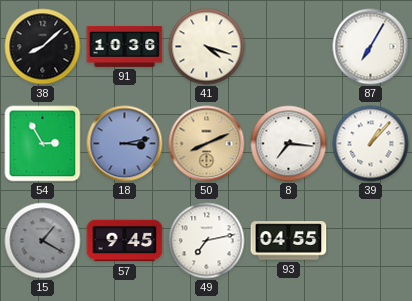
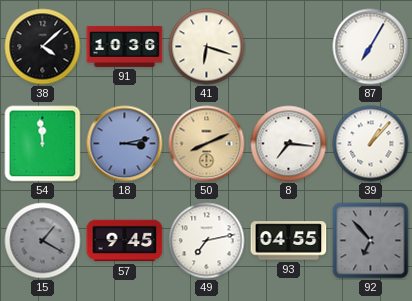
38: 8:08 -> 4:08 (43, 47)
41: 4:18 -> 6:18 (207, 47)
54: 2:55 -> 11:59 (43, 144)
92: none -> 6:53 (371, 241)
